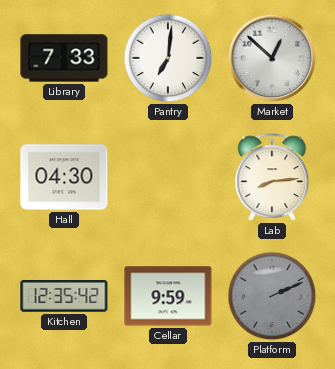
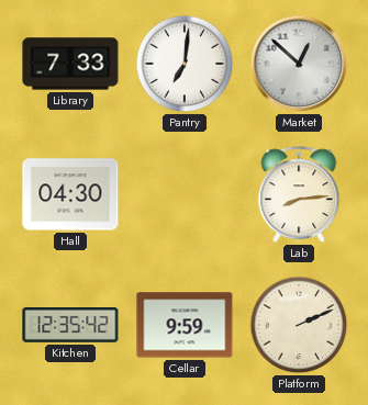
Platform dial: grey -> cream (299, 325)
